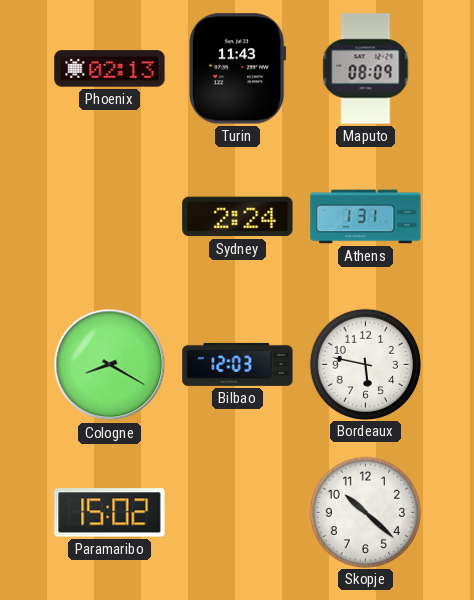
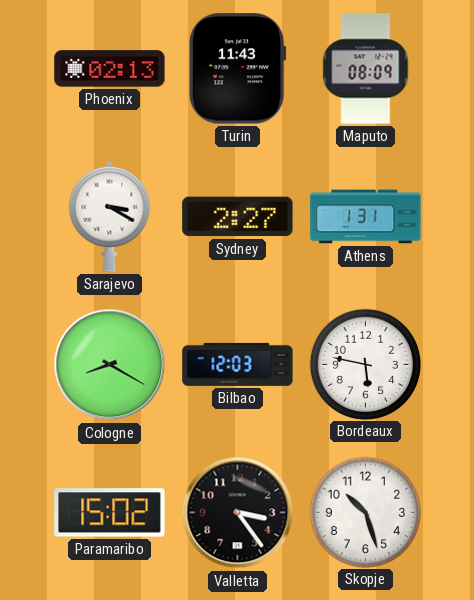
Sarajevo: none -> 3:20 (110, 216)
Sydney: 2:24 -> 2:27 (238, 217)
Valletta: none -> 3:24 (238, 513)
Skopje: 10:22 -> 10:27 (365, 512)
